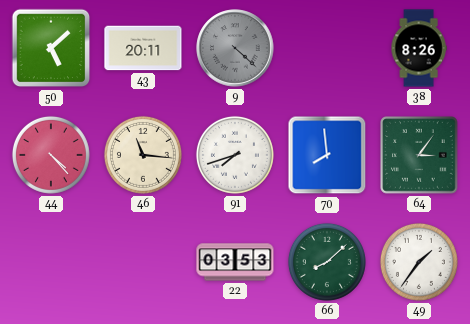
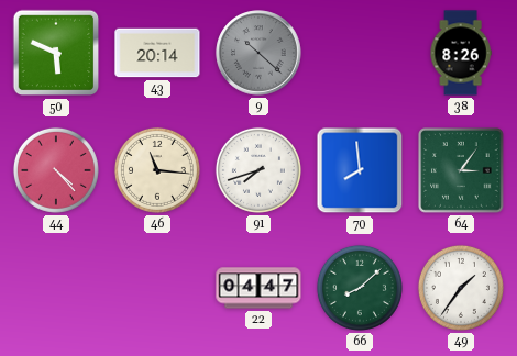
50: 5:08 -> 5:49 (56, 53)
43: 20:11 -> 20:14 (157, 53)
9: 4:22 -> 10:22 (258, 53)
22: 03:53 -> 04:47 (258, 288)
